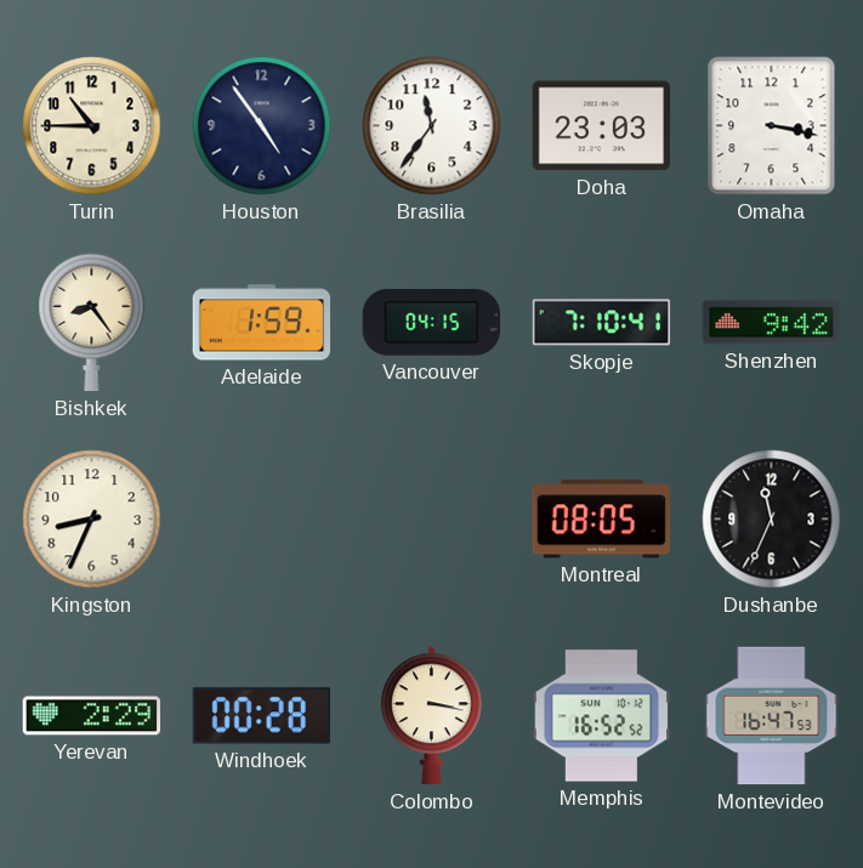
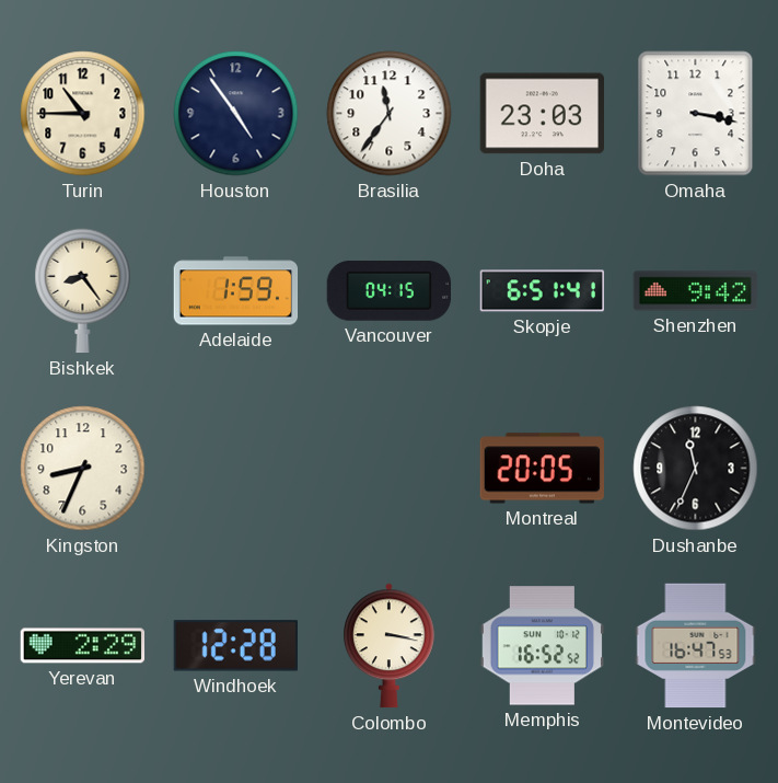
Skopje: 7:10 -> 6:51 (543, 291)
Montreal: 08:05 -> 20:05 (542, 469)
Windhoek: 00:28 -> 12:28 (235, 646)
